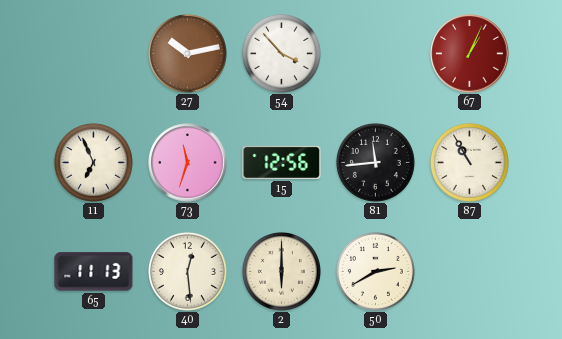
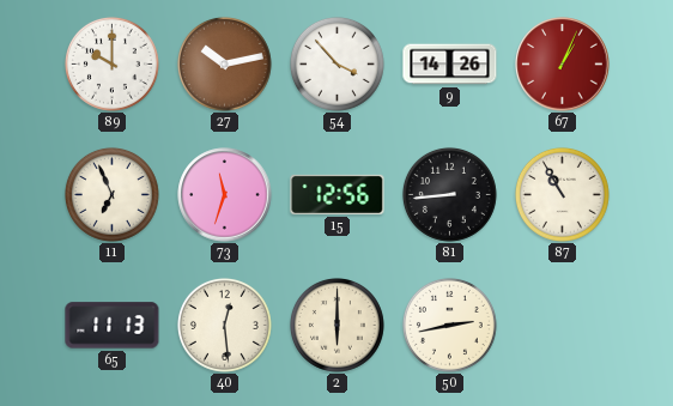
89: none -> 10:00 (111, 63)
9: none -> 14:26 (450, 65)
81: 11:44 -> 8:44 (449, 194)
50: 2:40 -> 2:43 (449, 325)
